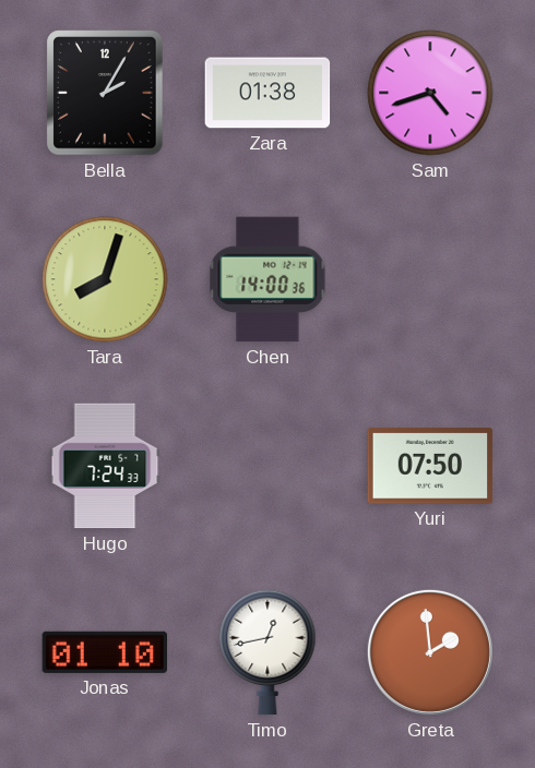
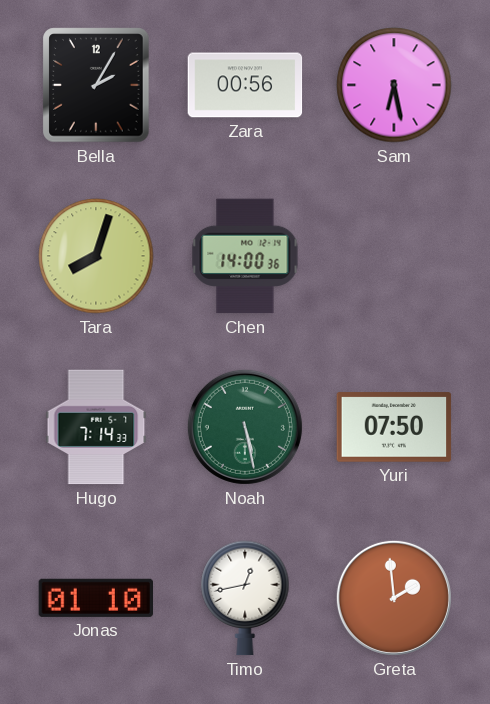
Zara: 01:38 -> 00:56 (245, 85)
Sam: 4:42 -> 6:28 (394, 85)
Hugo: 7:24 -> 7:14 (96, 427)
Noah: none -> 5:28 (245, 427)
